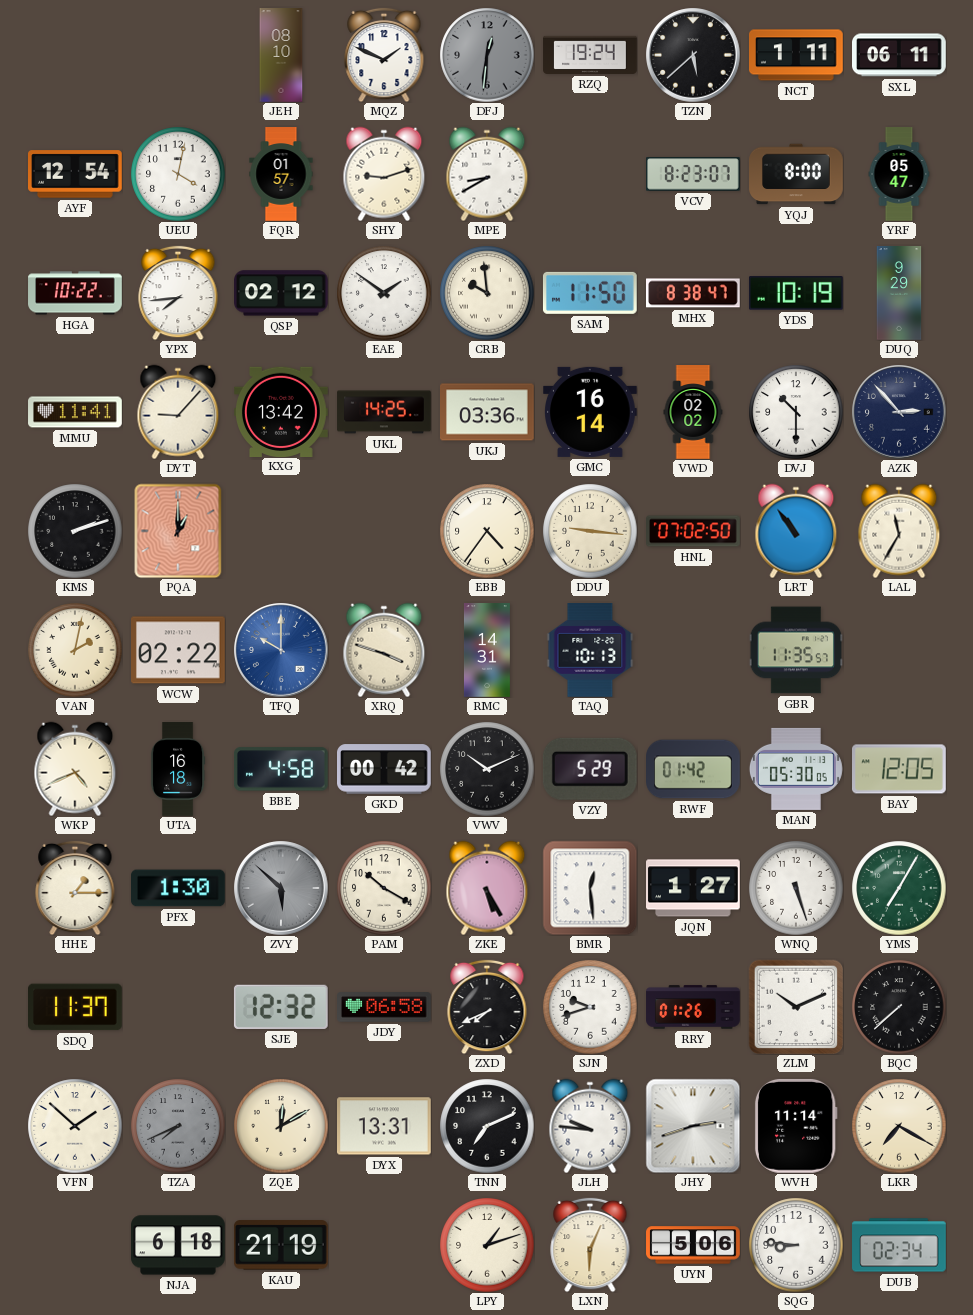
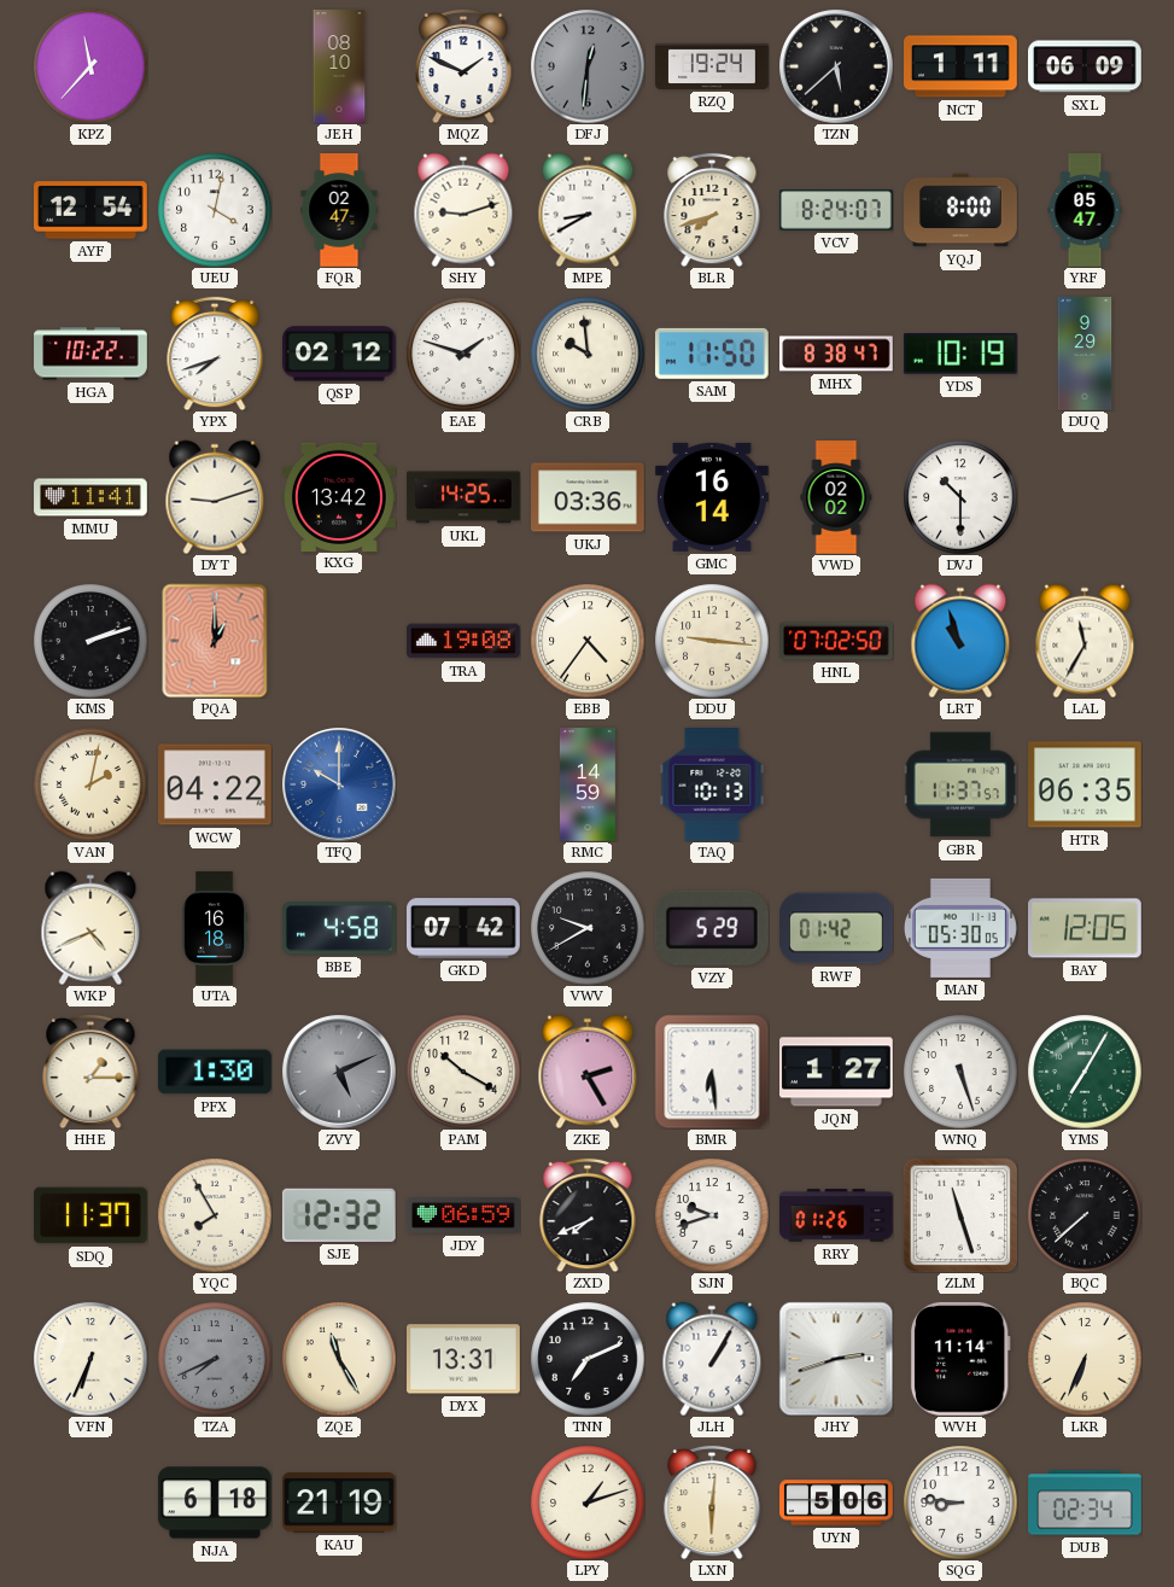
KPZ: none -> 11:37 (90, 66)
SXL: 06:11 -> 06:09 (1086, 66)
FQR: 01:57 -> 02:47 (339, 210)
BLR: none -> 7:42 (712, 210)
VCV: 8:23 -> 8:24 (837, 210)
YPX: 7:44 -> 7:42 (215, 354)
EAE: 1:51 -> 1:48 (463, 354)
DYT: 9:07 -> 9:12 (215, 497)
AZK: 2:53 -> none (899, 412)
TRA: none -> 19:08 (465, 641)
LRT: 10:54 -> 10:57 (960, 641)
WCW: 02:22 -> 04:22 (216, 784)
XRQ: 3:48 -> none (384, 650)
RMC: 14:31 -> 14:59 (588, 784)
GBR: 11:35 -> 11:37 (959, 784)
HTR: none -> 06:35 (1086, 784)
GKD: 00:42 -> 07:42 (465, 928)
VWV: 10:11 -> 9:40 (588, 928)
ZVY: 5:52 -> 5:11 (339, 1072)
ZKE: 5:25 -> 2:25 (588, 1072)
BMR: 12:29 -> 6:29 (712, 1072)
YQC: none -> 7:55 (215, 1215)
JDY: 06:58 -> 06:59 (465, 1215)
ZLM: 10:11 -> 11:27 (960, 1215)
VFN: 1:52 -> 6:34 (90, 1359)
ZQE: 12:10 -> 11:25 (339, 1359)
JLH: 9:46 -> 1:05 (712, 1359)
LKR: 7:20 -> 6:34 (1085, 1359)
LXN: 6:04 -> 6:01 (712, 1503)
